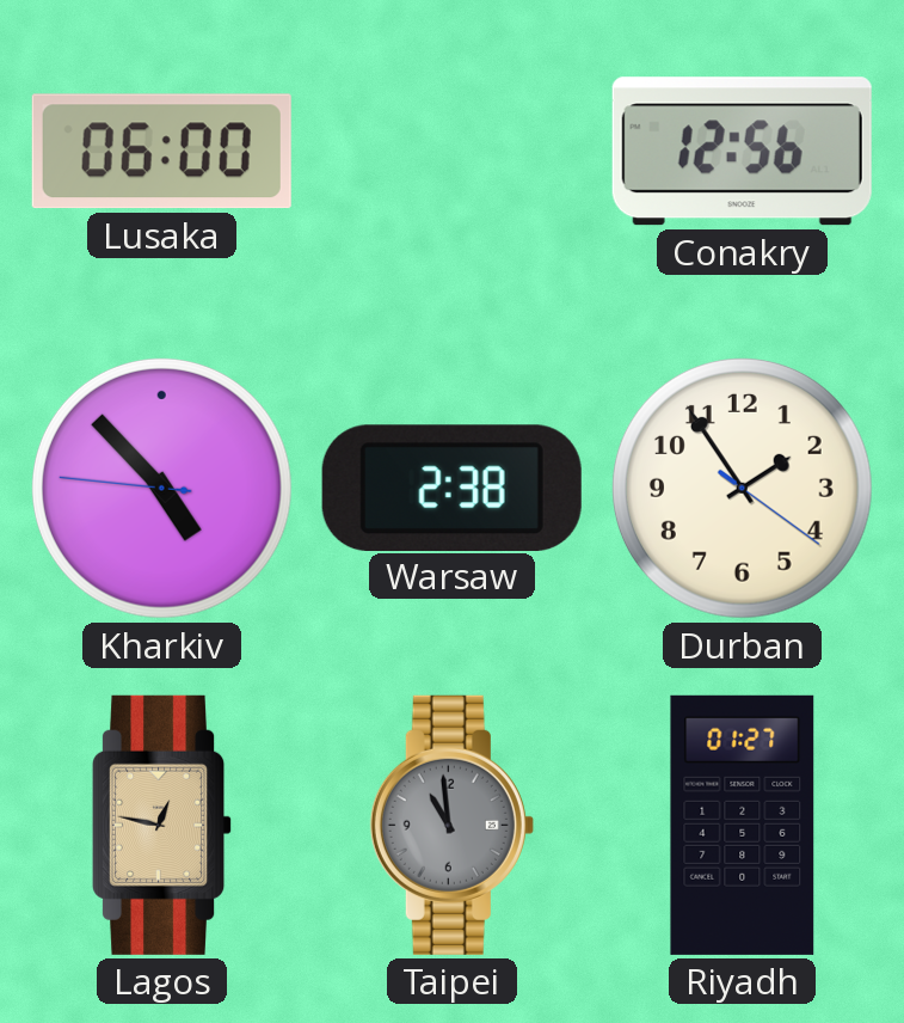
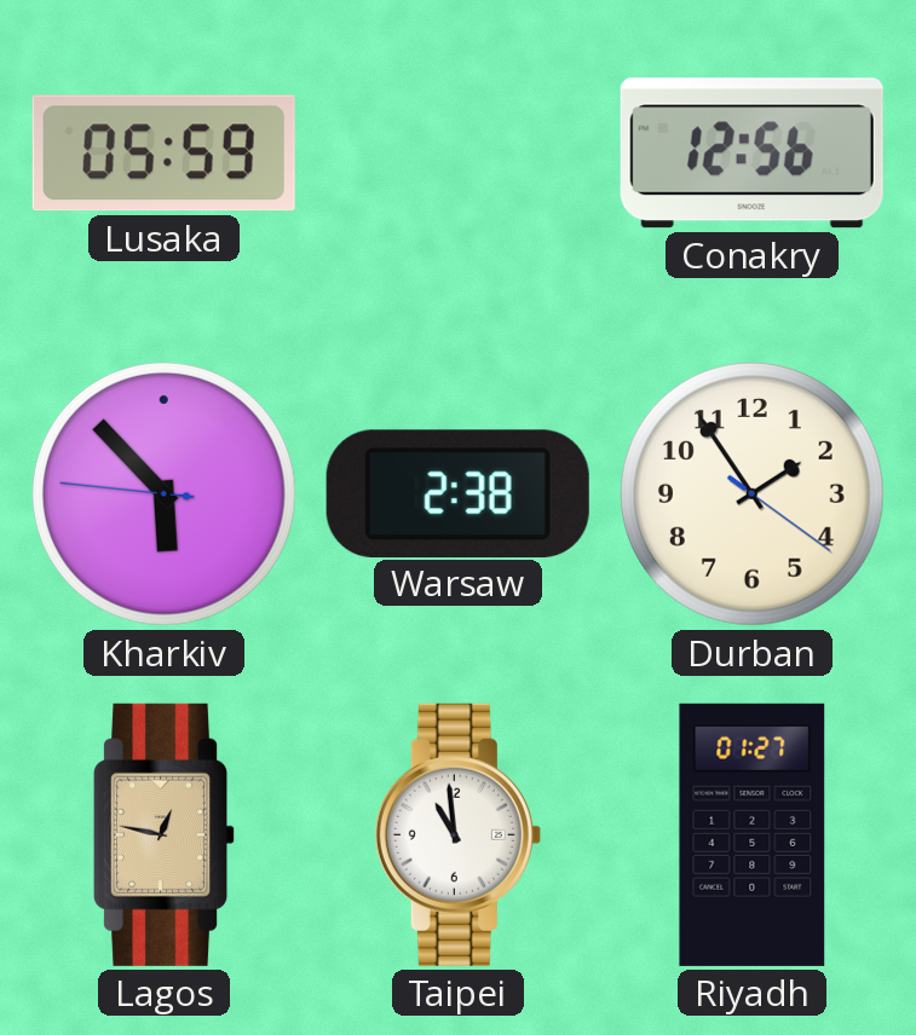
Lusaka: 06:00 -> 05:59 (163, 154)
Kharkiv: 4:52 -> 5:52 (163, 493)
Taipei dial: grey -> white (457, 834)
